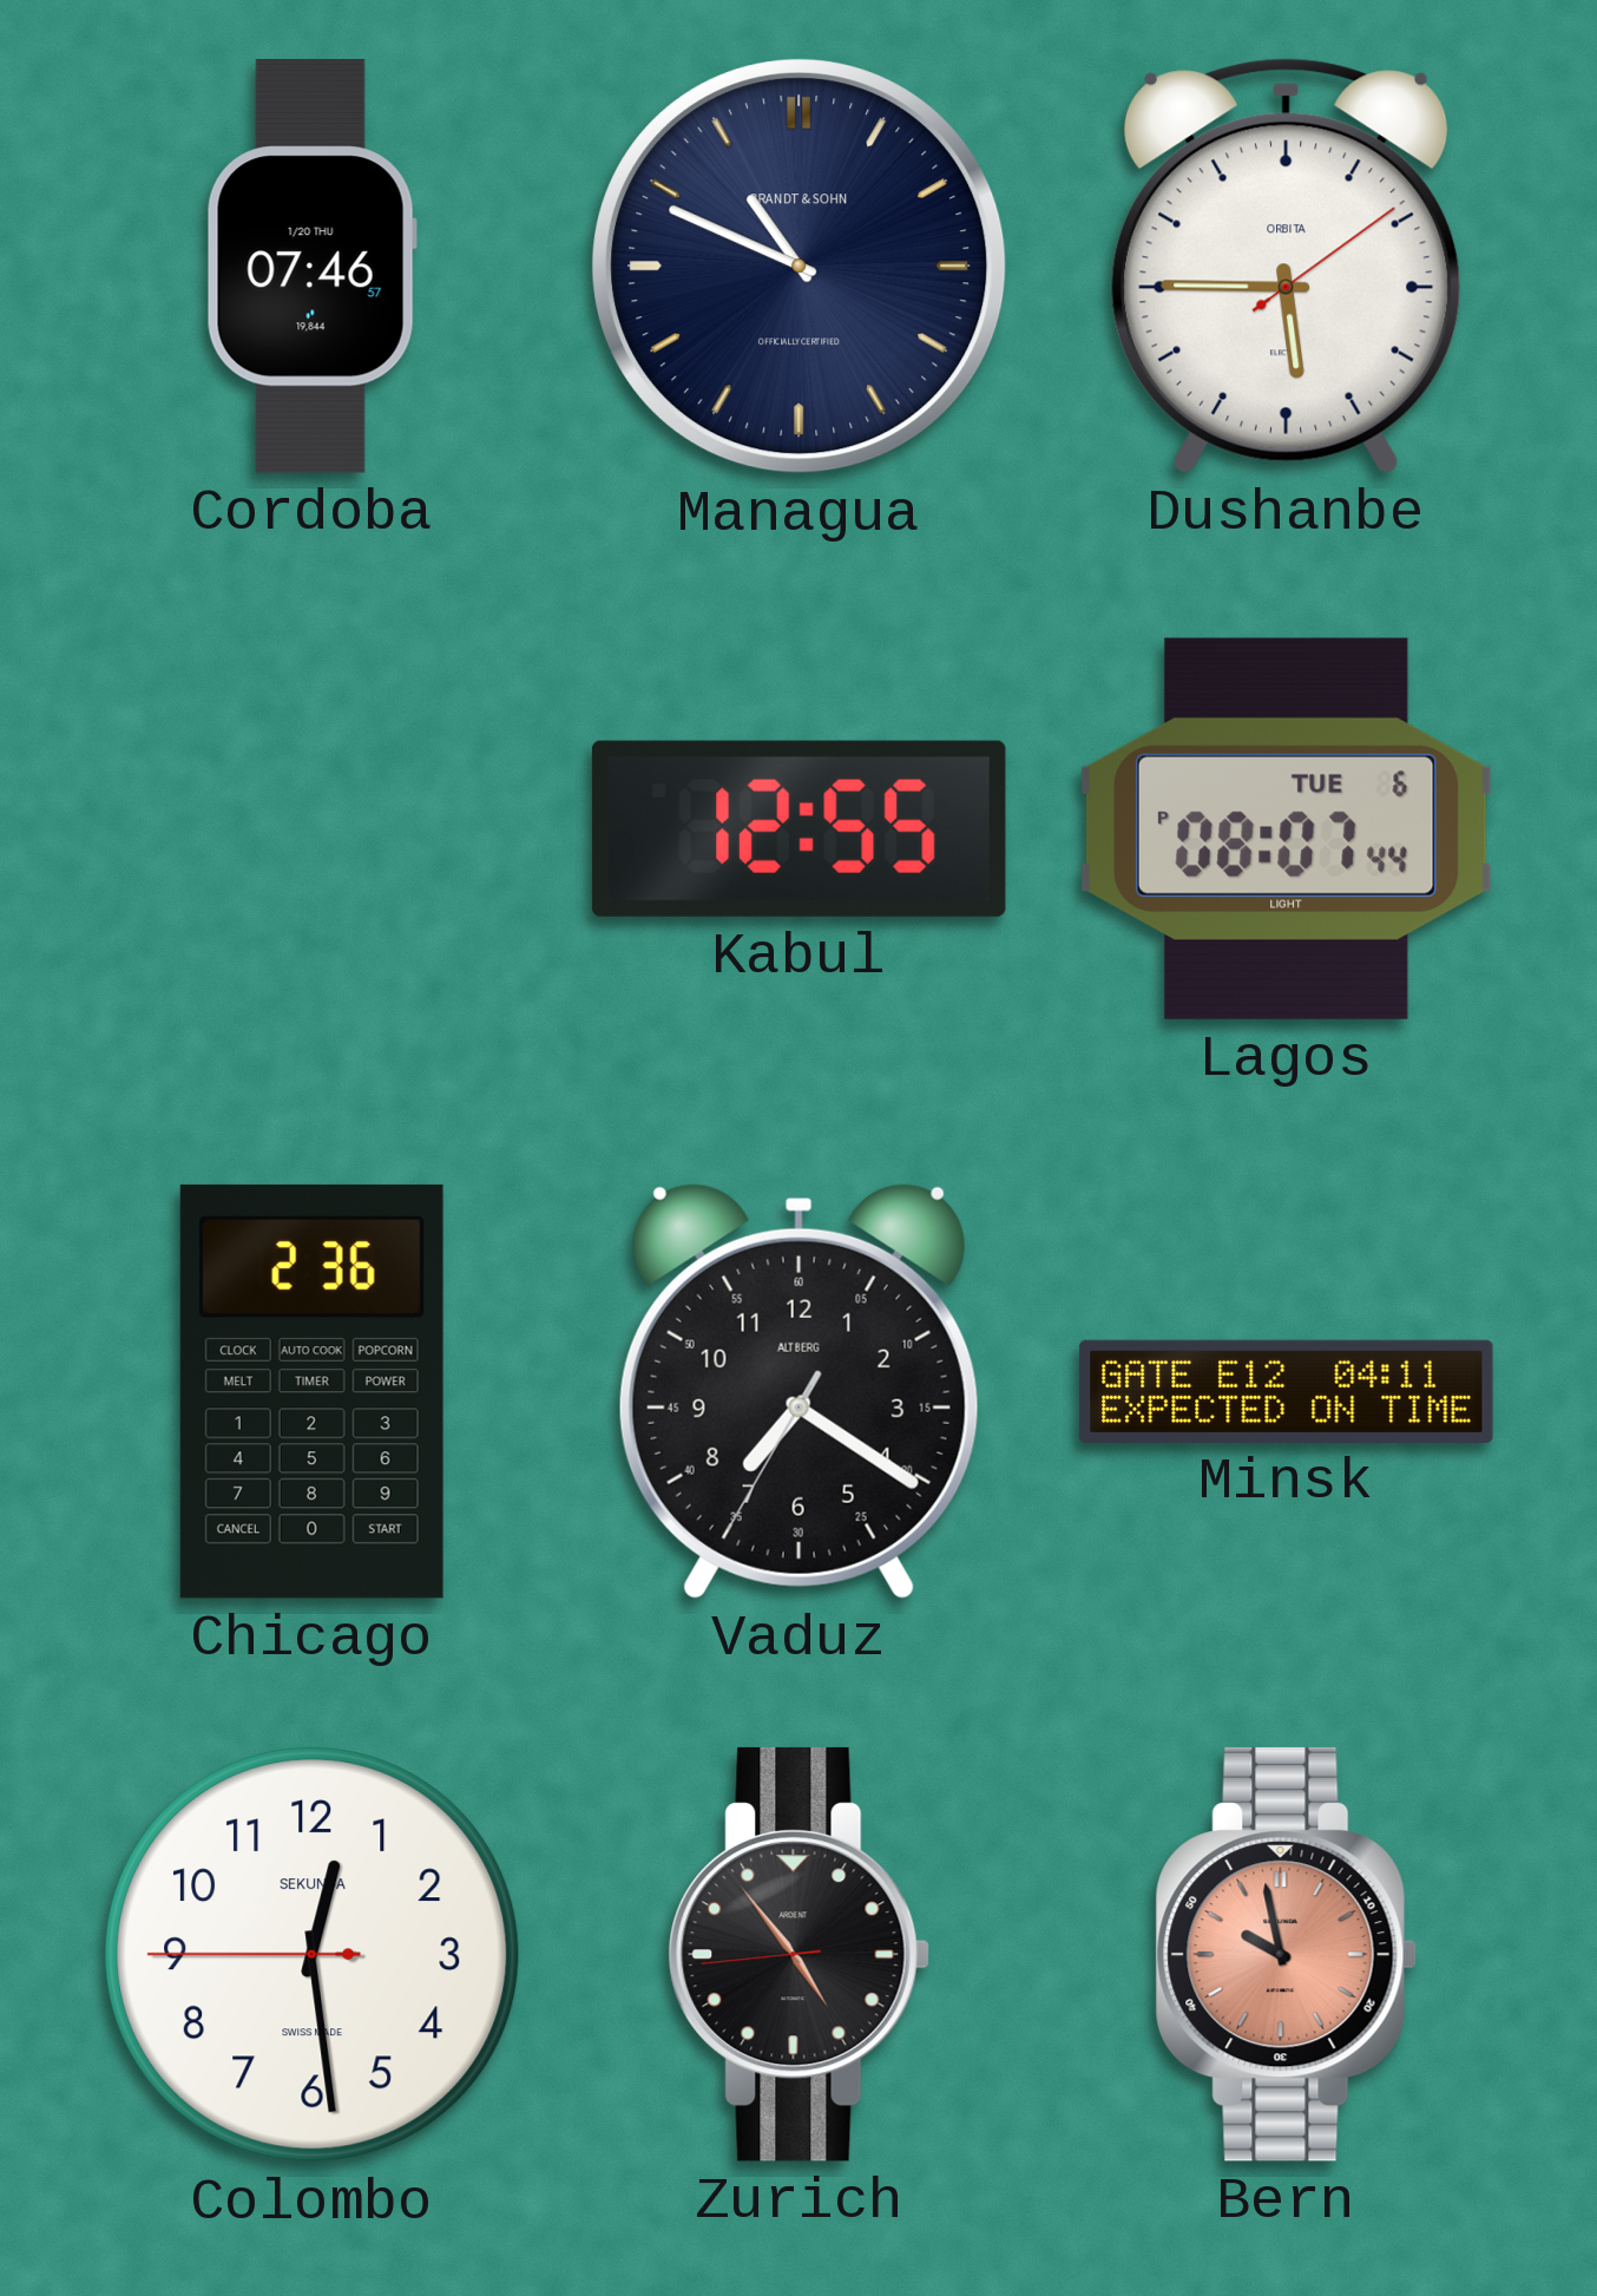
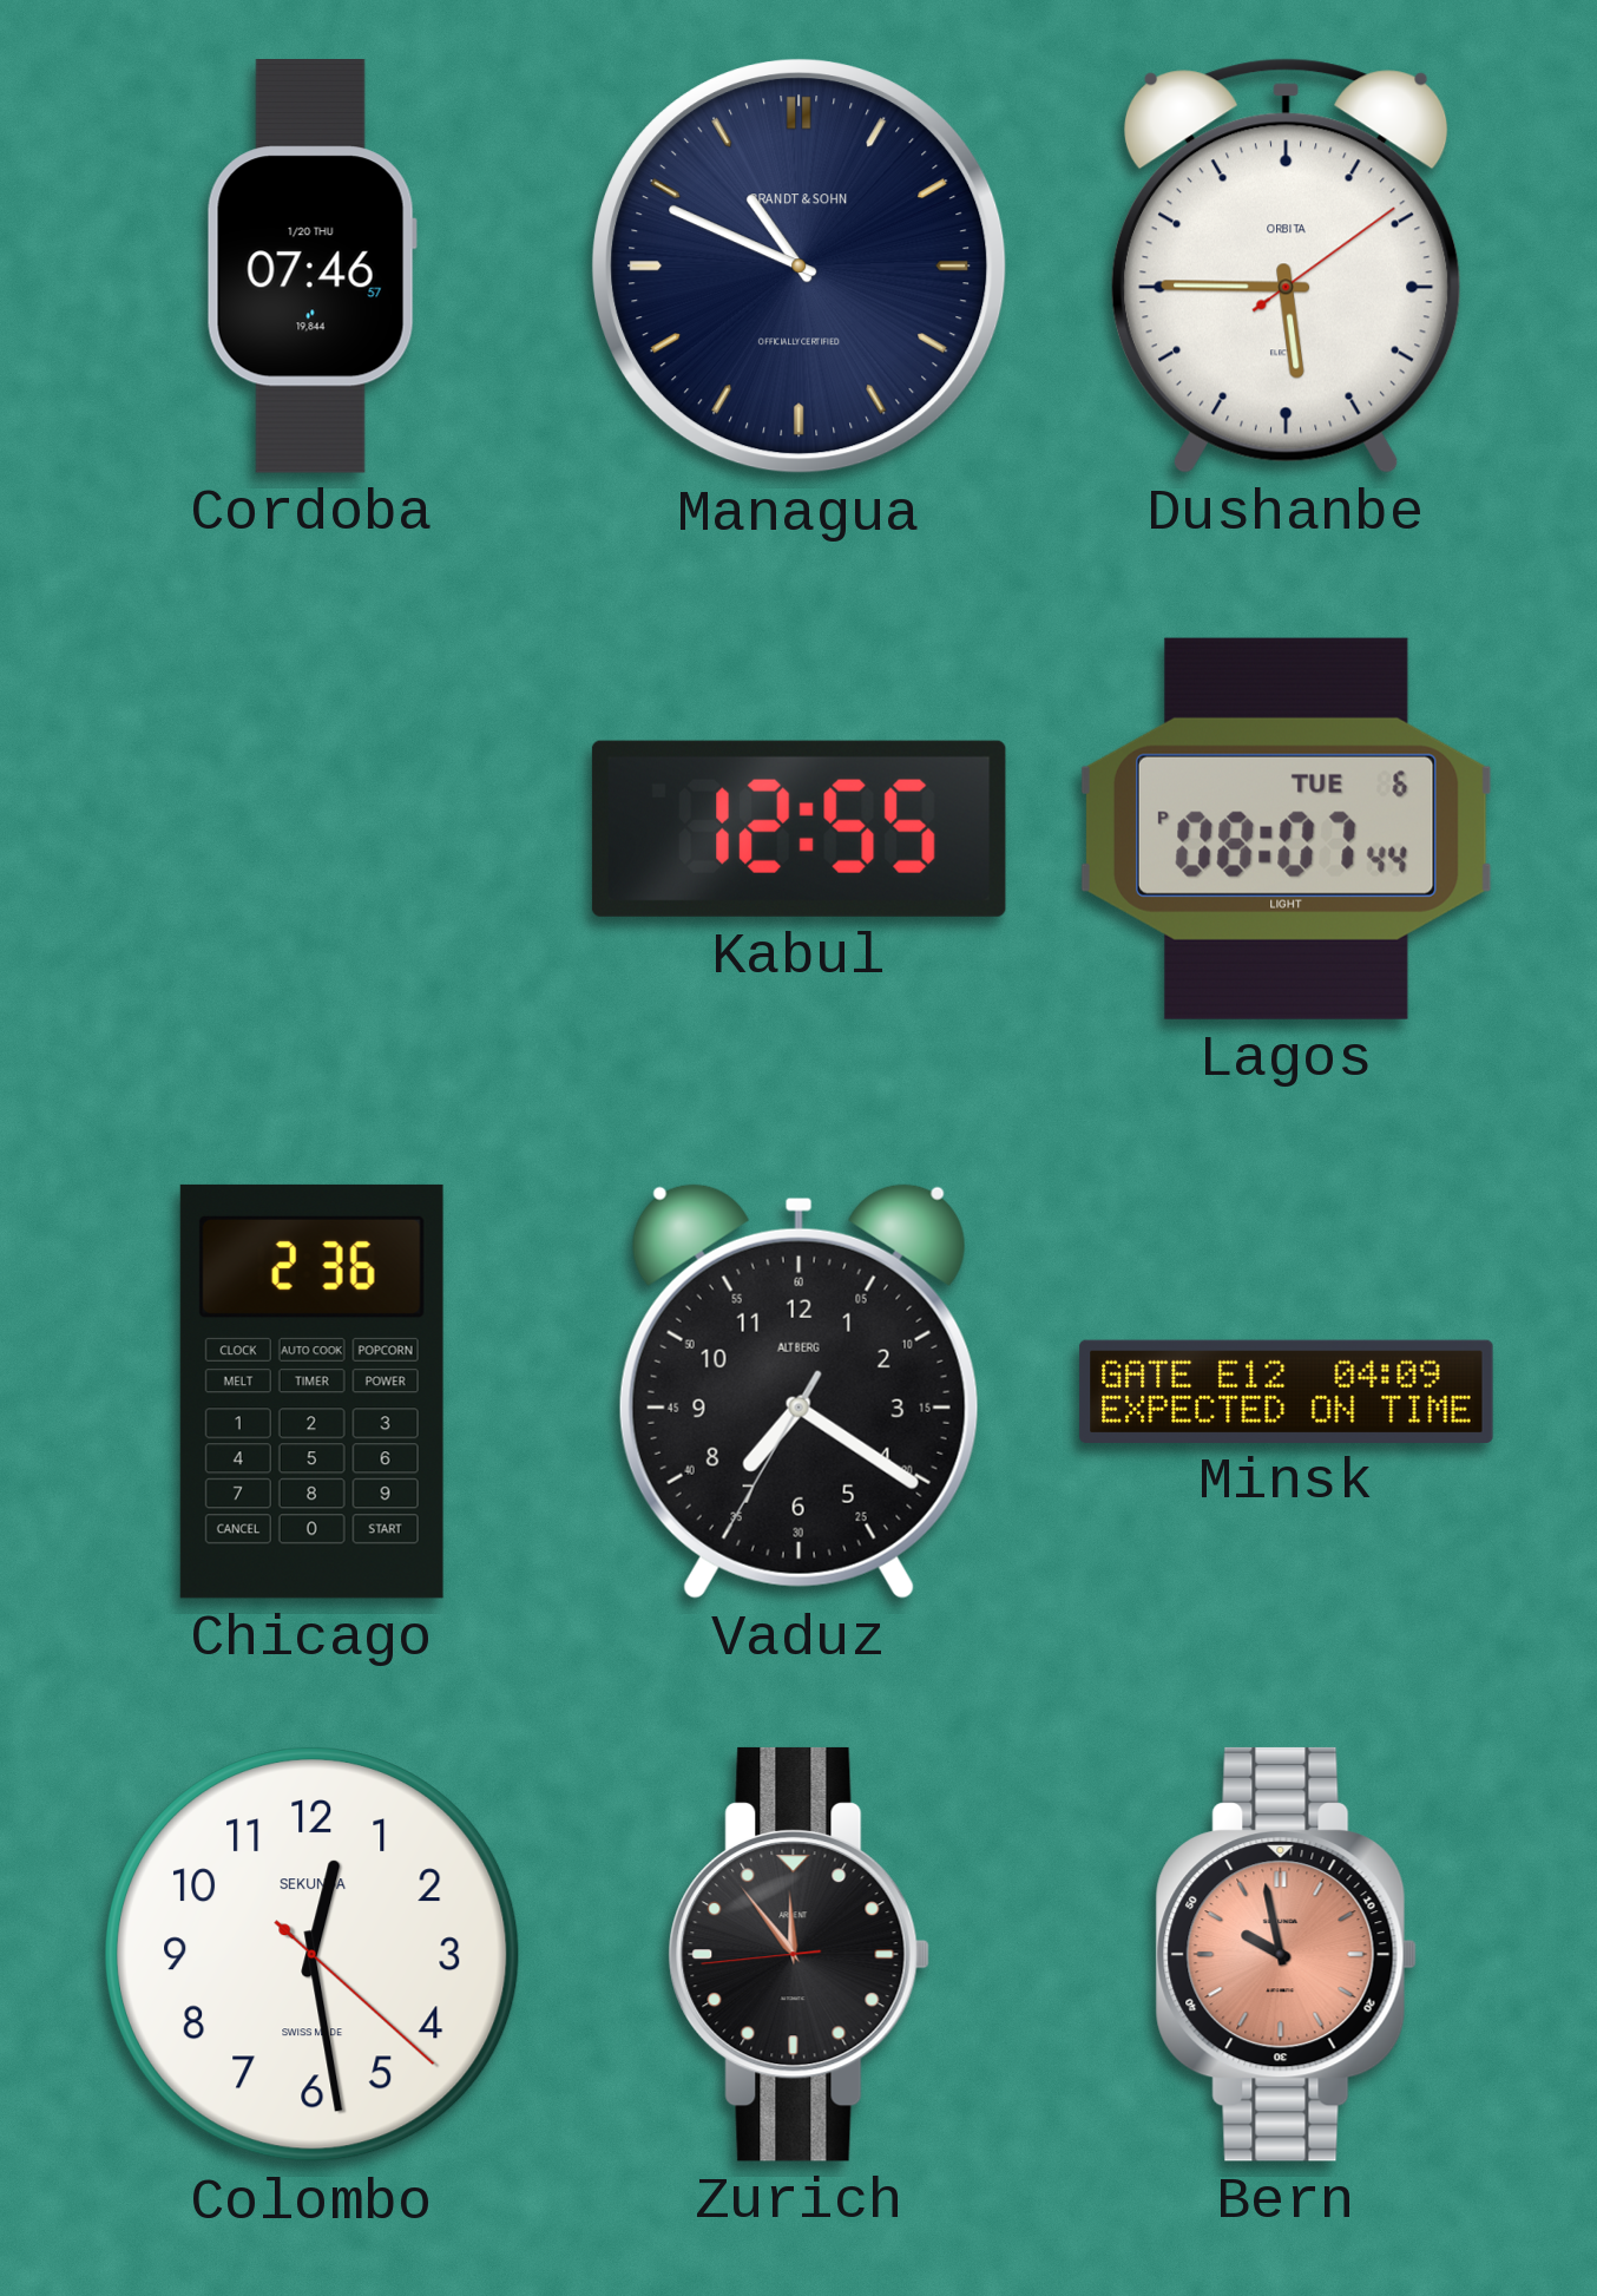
Minsk: 04:11 -> 04:09 (1287, 1391)
Colombo: 12:28:45 -> 12:28:22 (313, 1955)
Zurich: 4:53 -> 11:53 (798, 1954)
